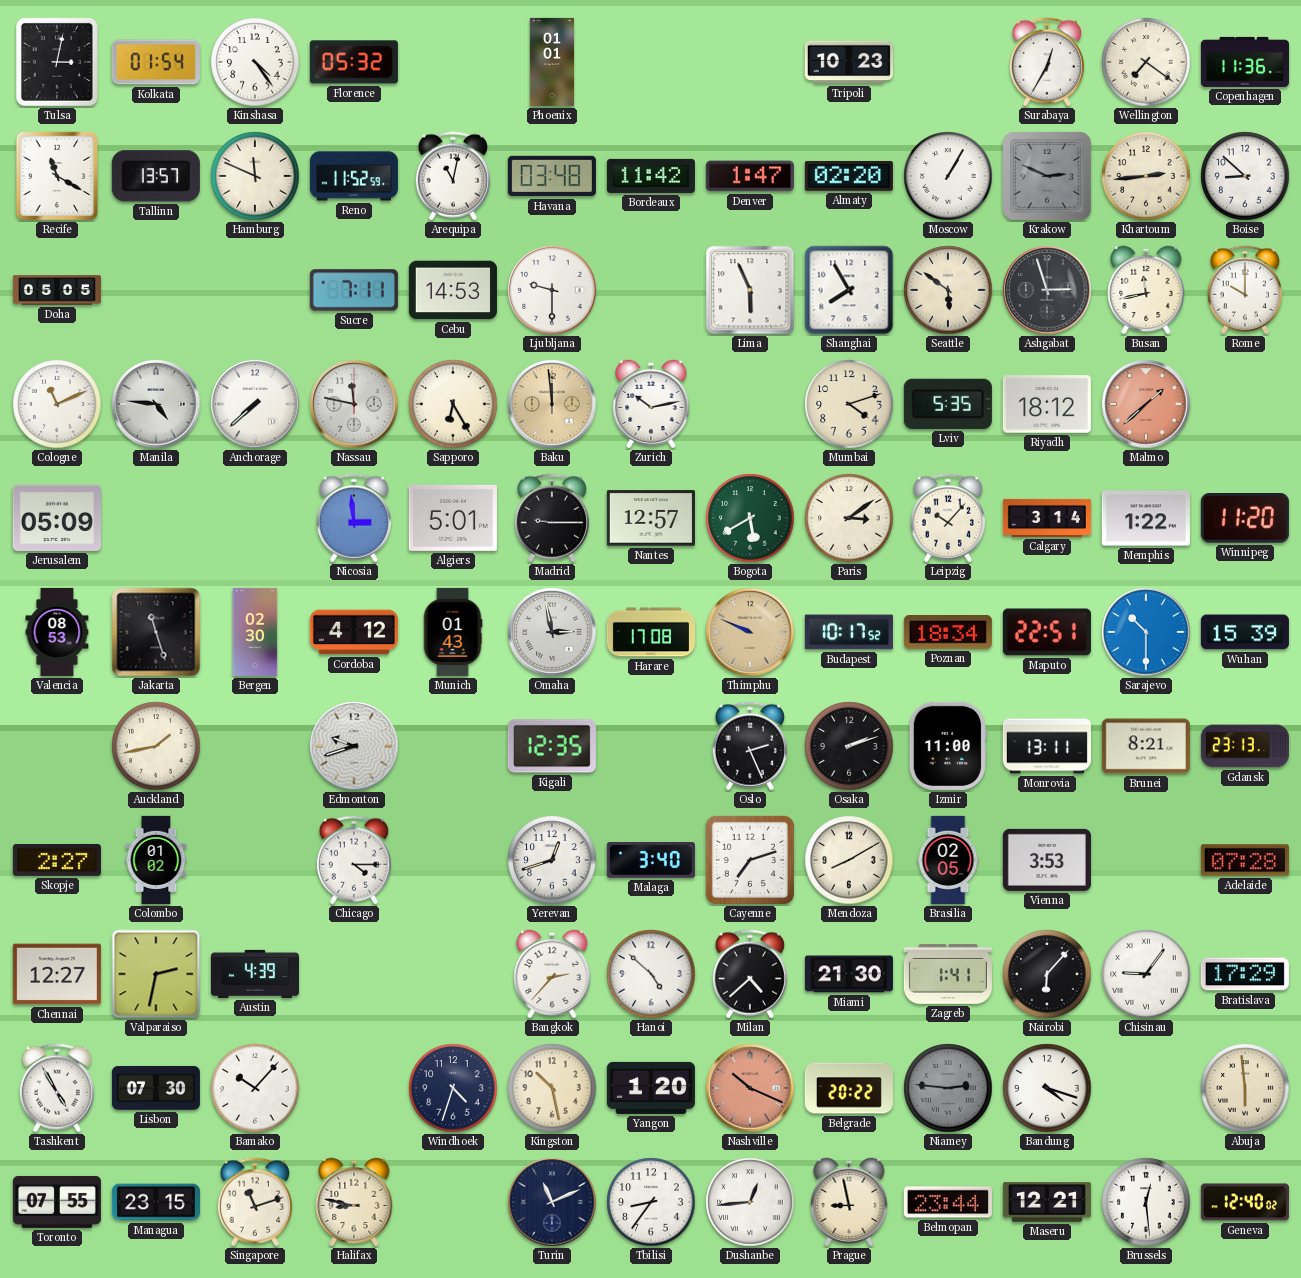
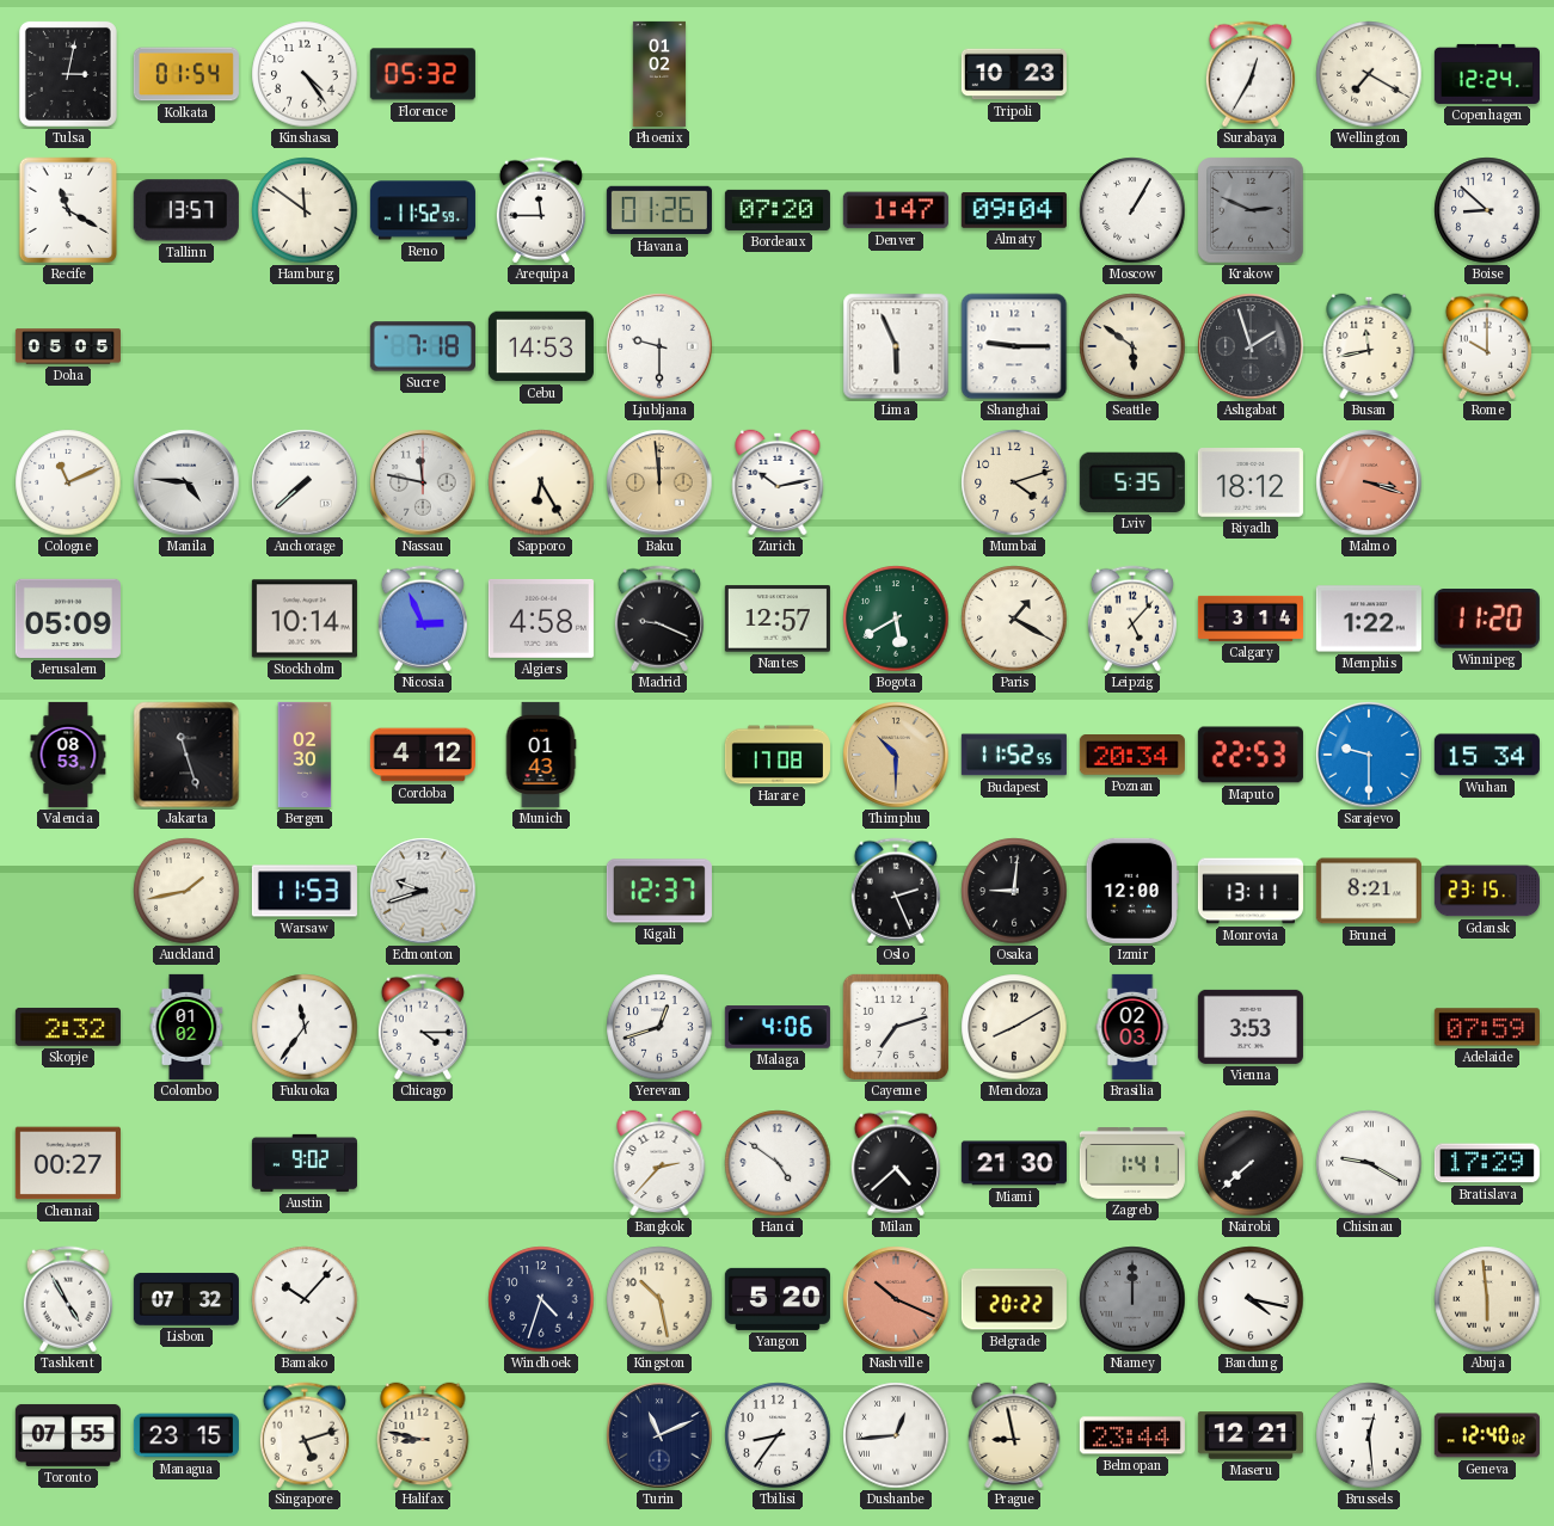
Phoenix: 01:01 -> 01:02 (659, 74)
Wellington: 7:21 -> 7:20 (1369, 74)
Copenhagen: 11:36 -> 12:24 (1487, 74)
Hamburg: 11:49 -> 11:51 (305, 210)
Arequipa: 11:02 -> 11:45 (541, 210)
Havana: 03:48 -> 01:26 (659, 210)
Bordeaux: 11:42 -> 07:20 (778, 210)
Almaty: 02:20 -> 09:04 (1014, 210)
Khartoum: 2:44 -> none (1146, 176)
Sucre: 7:11 -> 7:18 (423, 346)
Shanghai: 7:55 -> 9:15 (1014, 346)
Ashgabat: 2:57 -> 1:57 (1251, 346)
Malmo: 1:38 -> 3:18 (1369, 482)
Stockholm: none -> 10:14 (305, 619)
Nicosia: 2:59 -> 2:56 (423, 619)
Algiers: 5:01 -> 4:58 (541, 619)
Madrid: 9:15 -> 9:19 (659, 619)
Paris: 3:09 -> 1:20 (1014, 619)
Leipzig: 10:07 -> 5:07 (1132, 619)
Omaha: 2:58 -> none (552, 632)
Thimphu: 9:49 -> 10:30 (896, 755)
Budapest: 10:17 -> 11:52 (1014, 755)
Poznan: 18:34 -> 20:34 (1132, 756)
Maputo: 22:51 -> 22:53 (1251, 755)
Sarajevo: 10:30 -> 9:30 (1369, 755)
Wuhan: 15:39 -> 15:34 (1487, 755)
Warsaw: none -> 11:53 (305, 891)
Kigali: 12:35 -> 12:37 (659, 891)
Osaka: 2:12 -> 9:01 (1014, 891)
Izmir: 11:00 -> 12:00 (1132, 891)
Gdansk: 23:13 -> 23:15 (1487, 891)
Skopje: 2:27 -> 2:32 (68, 1027)
Fukuoka: none -> 11:36 (305, 1027)
Malaga: 3:40 -> 4:06 (778, 1027)
Brasilia: 02:05 -> 02:03 (1132, 1027)
Adelaide: 07:28 -> 07:59 (1487, 1027)
Chennai: 12:27 -> 00:27 (68, 1163)
Valparaiso: 2:32 -> none (156, 974)
Austin: 4:39 -> 9:02 (305, 1163)
Hanoi: 4:52 -> 4:51 (778, 1163)
Nairobi: 6:07 -> 7:38 (1251, 1163)
Chisinau: 9:06 -> 9:20 (1369, 1163)
Lisbon: 07:30 -> 07:32 (186, 1299)
Yangon: 1:20 -> 5:20 (778, 1299)
Niamey: 2:46 -> 12:00 (1132, 1299)
Bandung: 4:18 -> 4:17 (1251, 1299)
Singapore: 11:12 -> 5:12 (305, 1435)
